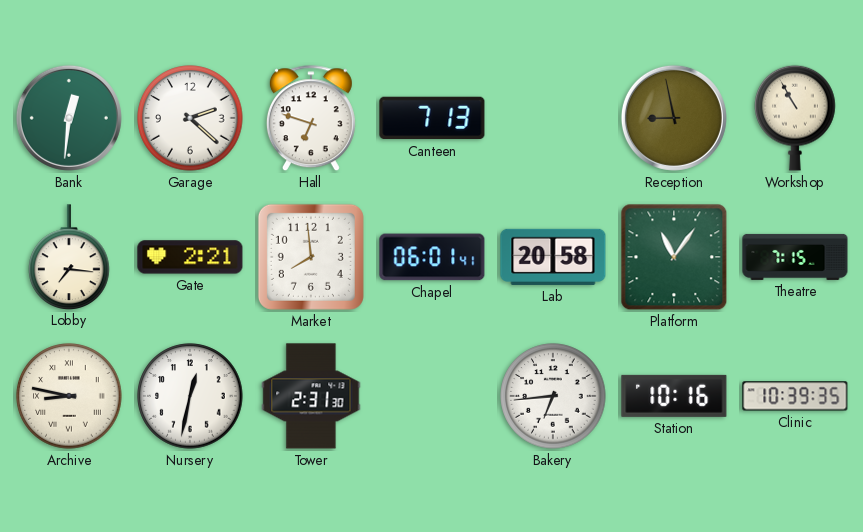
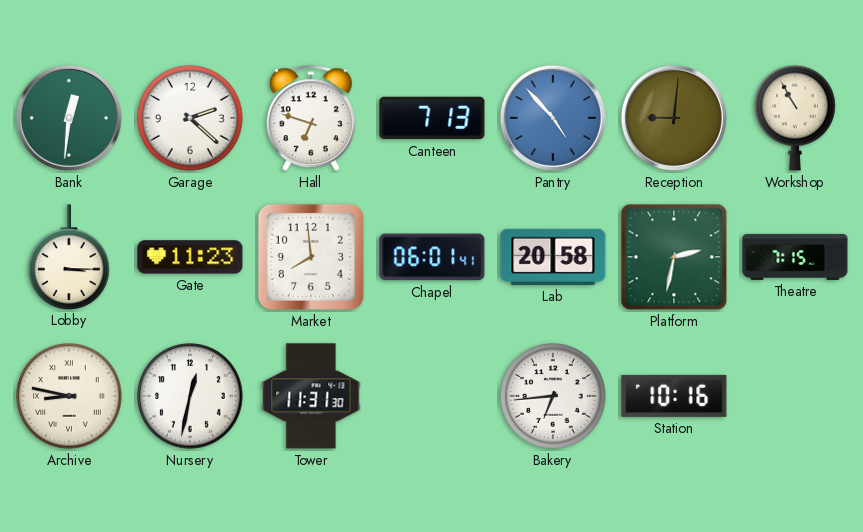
Pantry: none -> 4:53 (553, 118)
Reception: 8:58 -> 9:01 (674, 118)
Lobby: 7:16 -> 3:15 (69, 257)
Gate: 2:21 -> 11:23 (190, 257)
Platform: 11:06 -> 2:32 (674, 257)
Tower: 2:31 -> 11:31 (311, 396)
Clinic: 10:39 -> none (795, 396)
